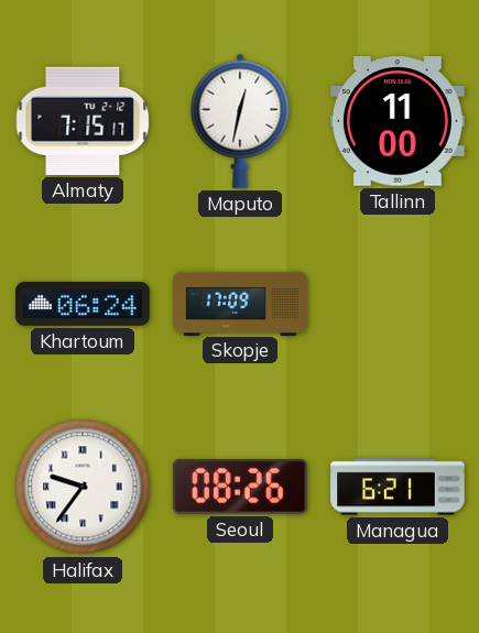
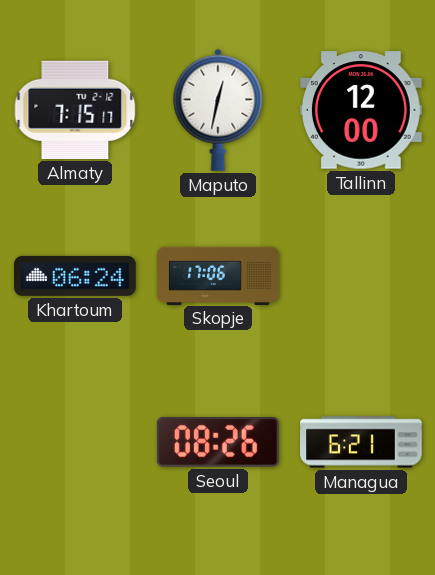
Tallinn: 11:00 -> 12:00 (362, 110)
Skopje: 17:09 -> 17:06 (218, 275)
Halifax: 9:36 -> none (83, 487)
